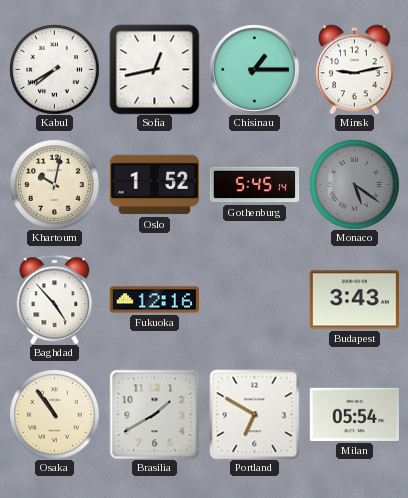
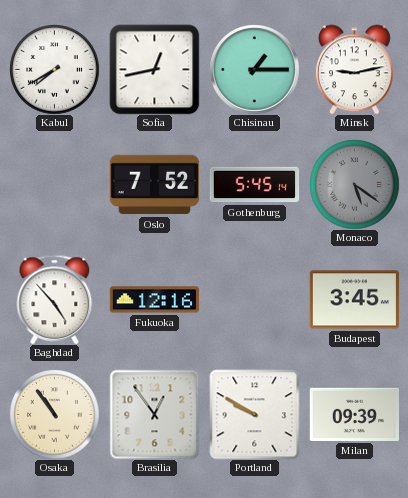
Khartoum: 10:02 -> none (54, 184)
Oslo: 1:52 -> 7:52 (154, 185)
Budapest: 3:43 -> 3:45 (354, 300)
Brasilia: 1:40 -> 12:54 (154, 414)
Portland: 6:50 -> 9:50 (254, 414)
Milan: 05:54 -> 09:39 (354, 414)
